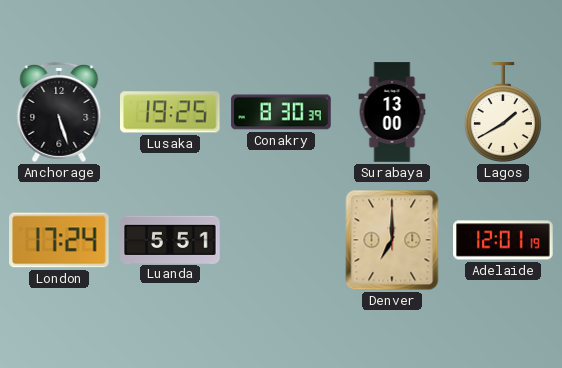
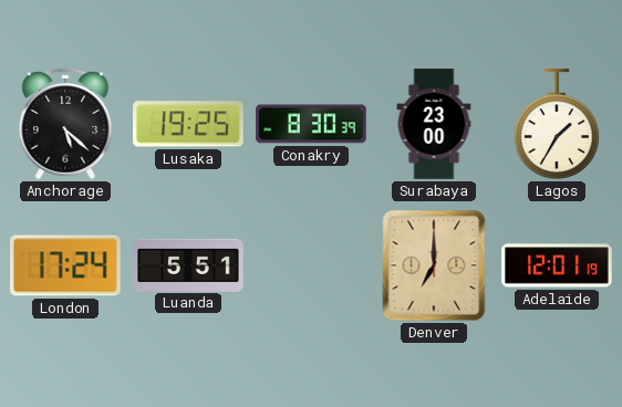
Anchorage: 5:27 -> 5:22 (65, 124)
Surabaya: 13:00 -> 23:00 (434, 124)
Lagos: 1:40 -> 1:35 (557, 124)
